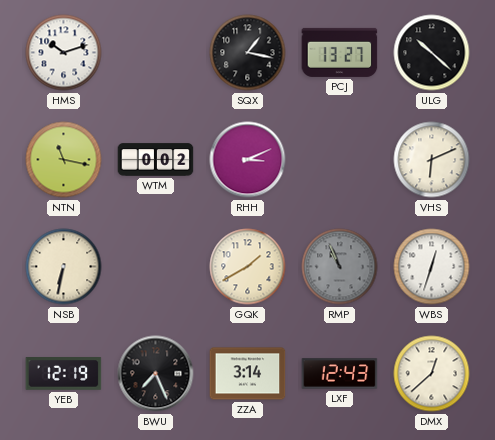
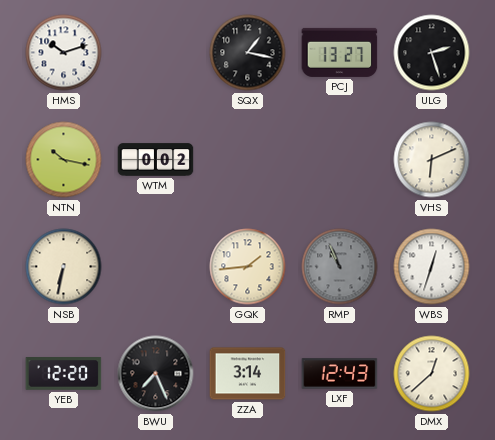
ULG: 10:22 -> 2:27 (432, 53)
NTN: 11:17 -> 10:17 (64, 160)
RHH: 3:11 -> none (248, 160)
GQK: 1:40 -> 1:44 (248, 267)
YEB: 12:19 -> 12:20 (64, 374)
